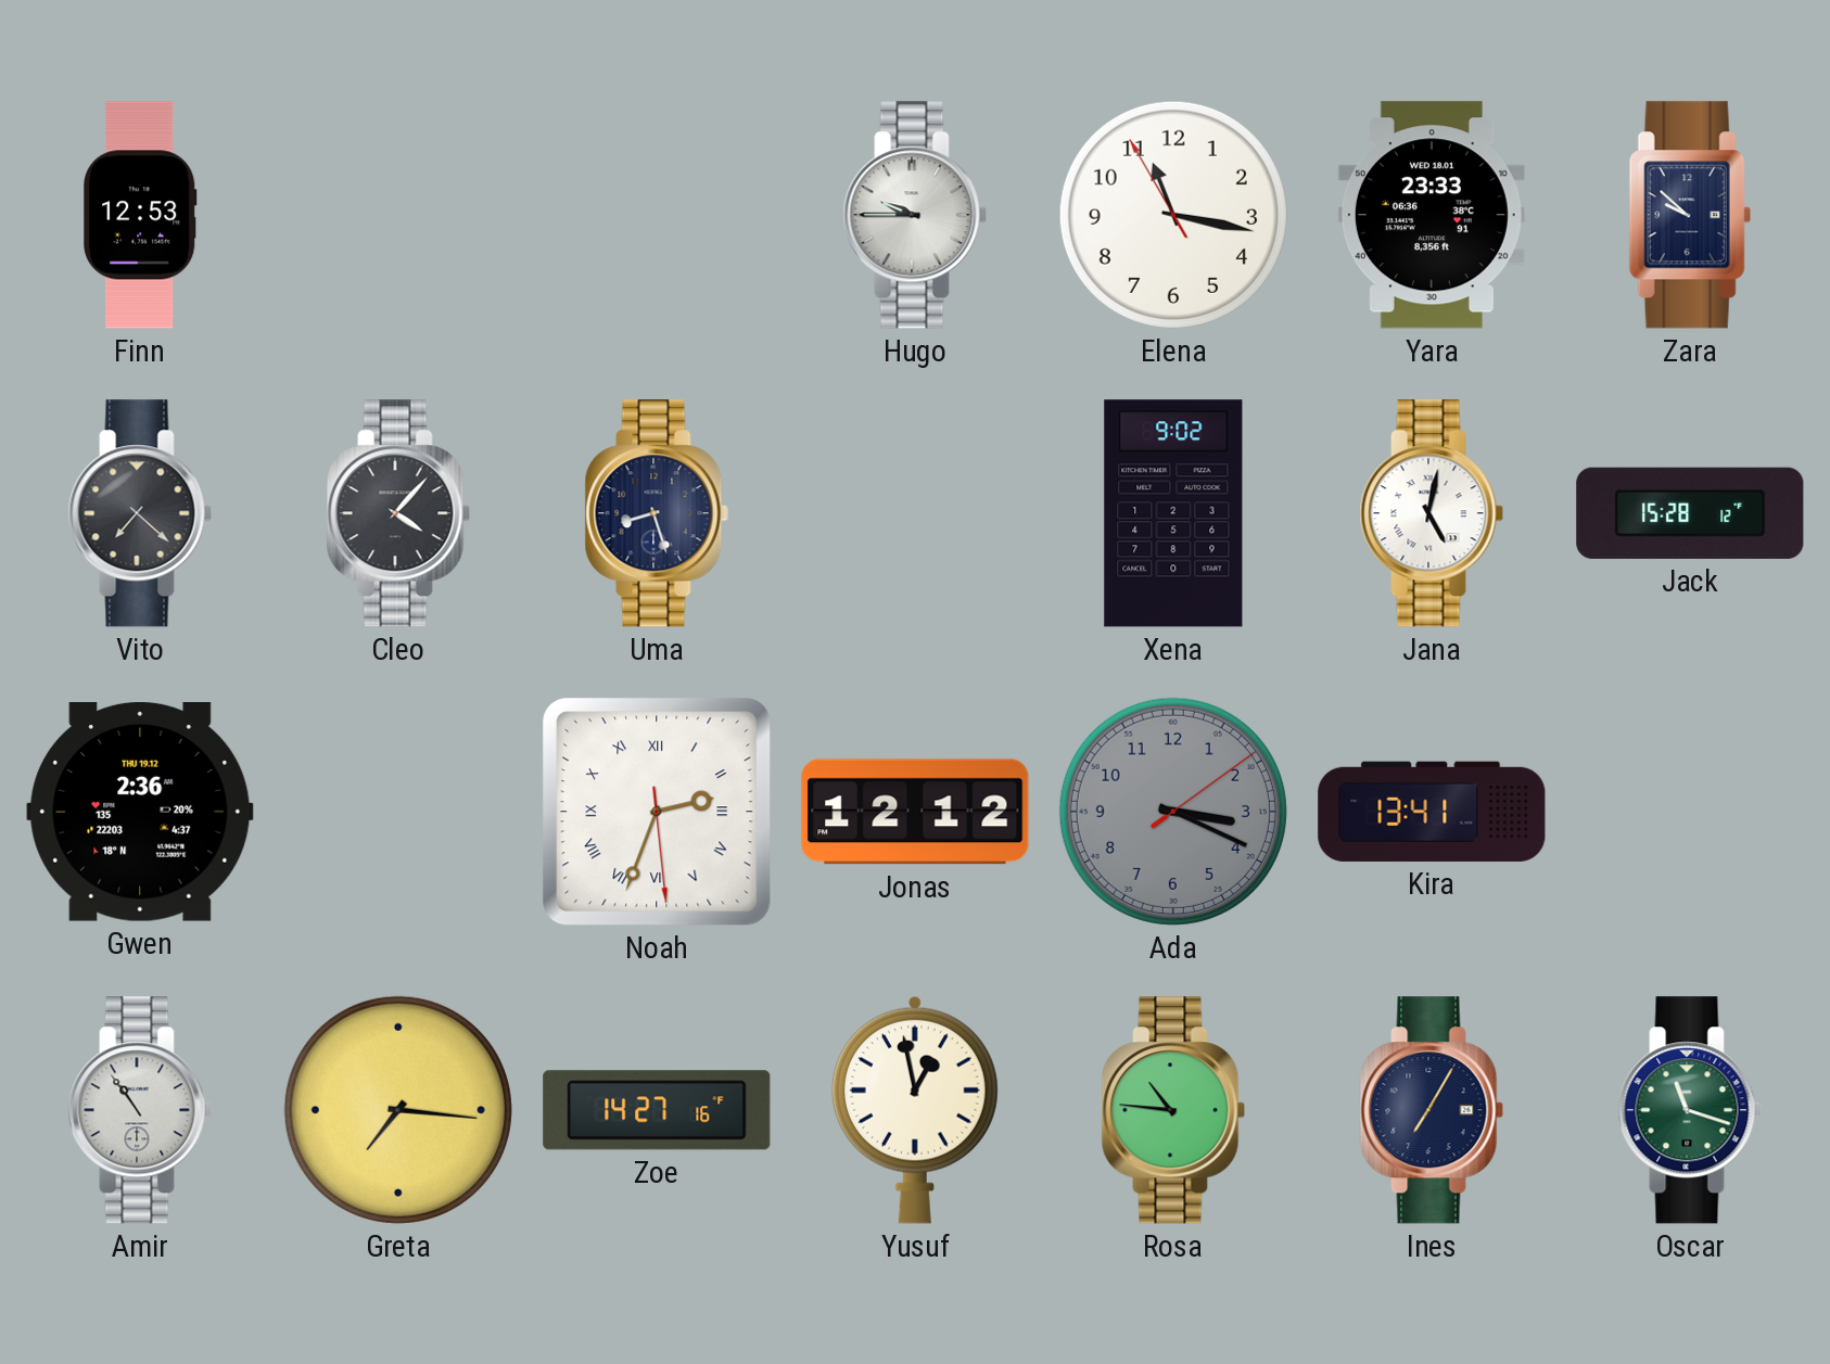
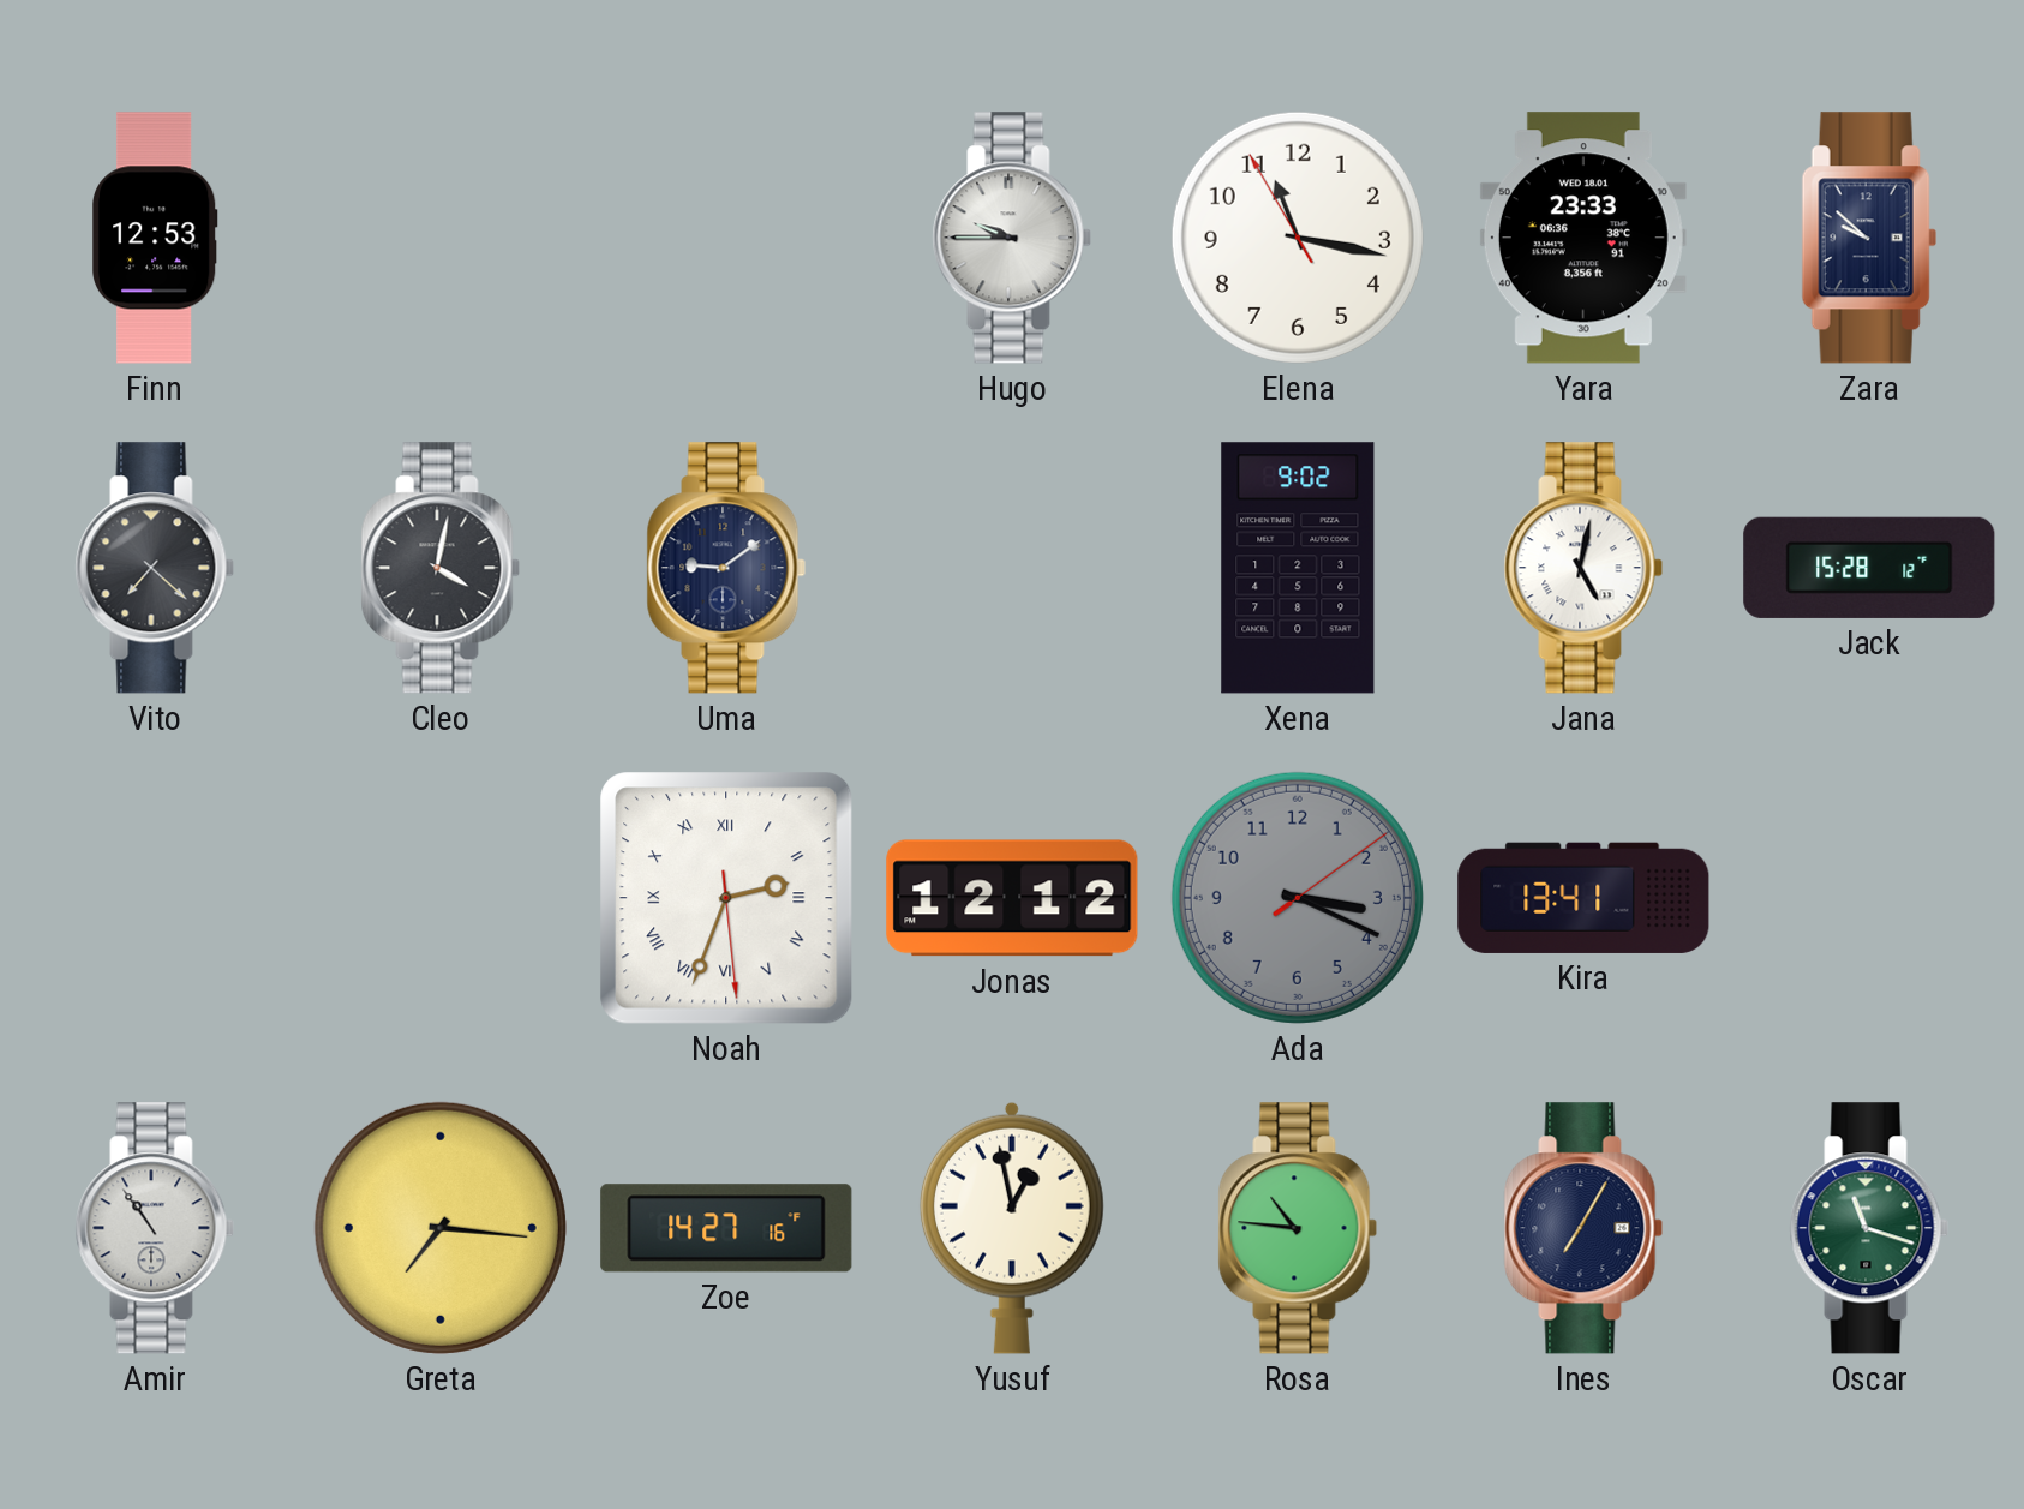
Cleo: 4:07 -> 4:02 (441, 568)
Uma: 8:27 -> 9:09 (726, 568)
Gwen: 2:36 -> none (140, 813)
